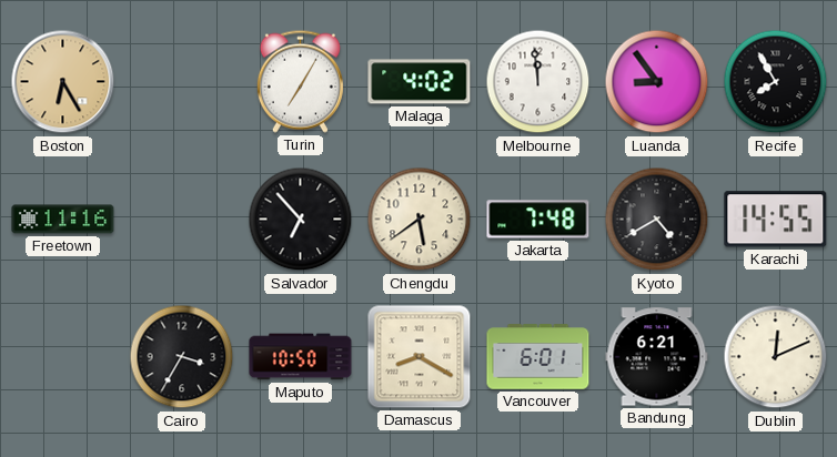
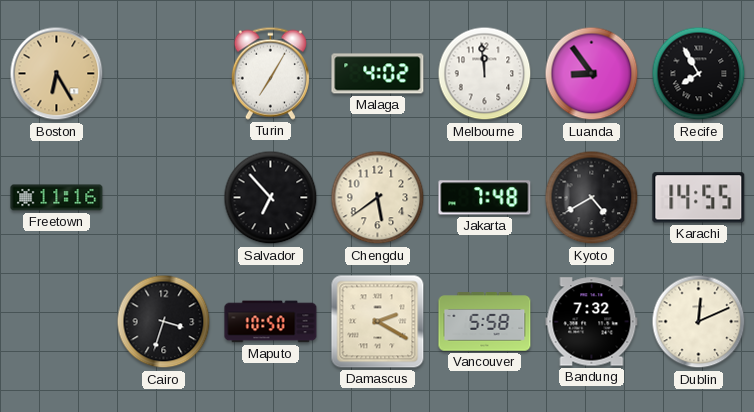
Cairo: 3:35 -> 3:33 (164, 322)
Damascus: 8:20 -> 2:20 (378, 322)
Vancouver: 6:01 -> 5:58 (485, 322)
Bandung: 6:21 -> 7:32 (592, 322)
